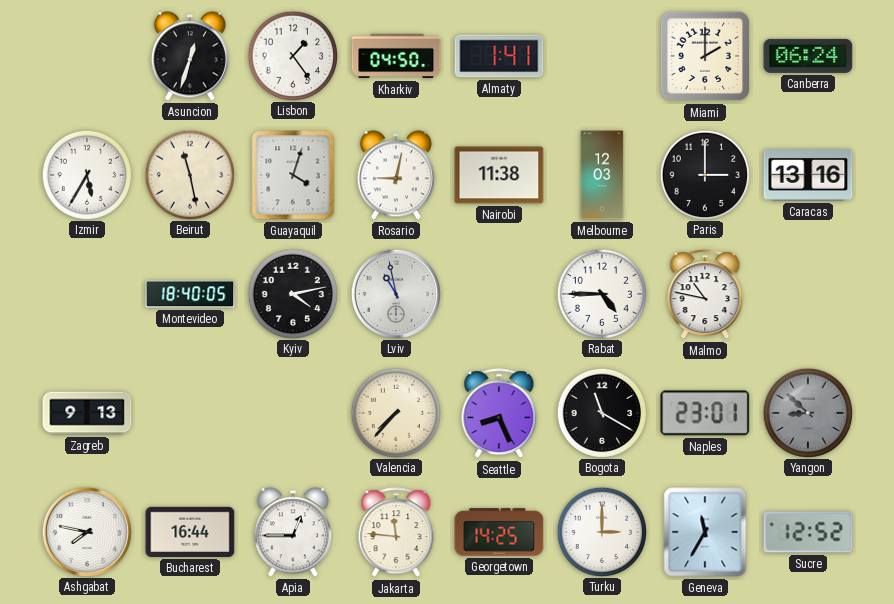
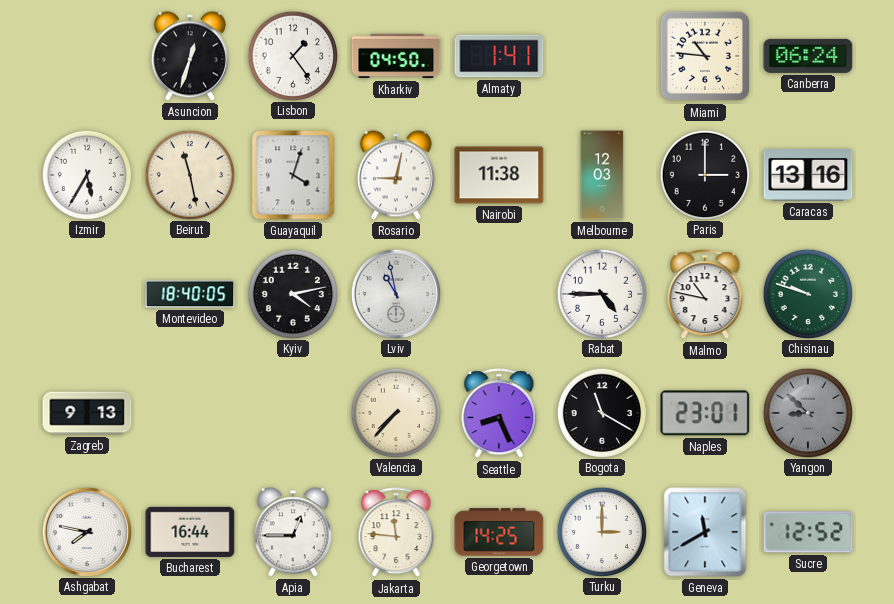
Miami: 2:00 -> 10:46 (705, 56)
Chisinau: none -> 9:48 (807, 293)
Geneva: 11:35 -> 11:40 (705, 532)
